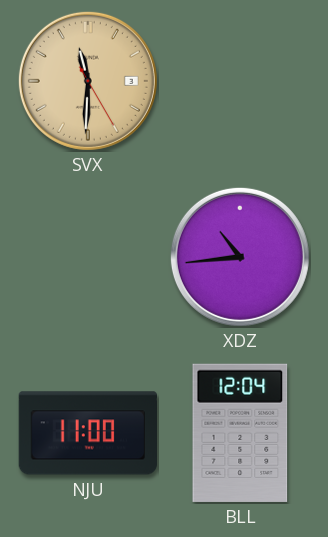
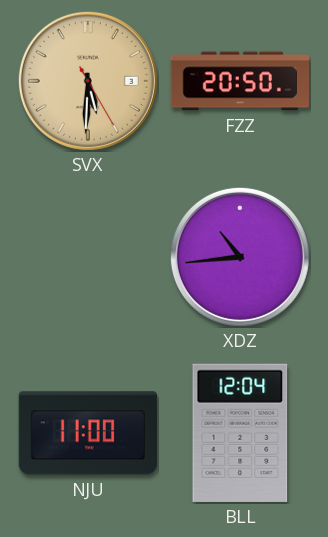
SVX: 11:30 -> 5:30 (88, 81)
FZZ: none -> 20:50 (239, 81)
